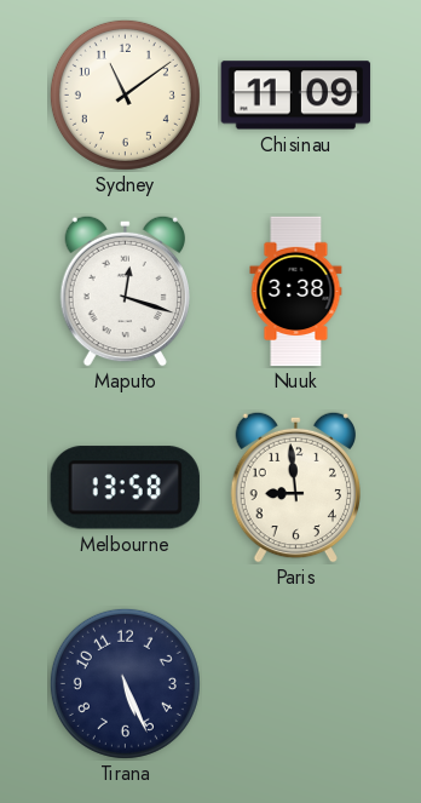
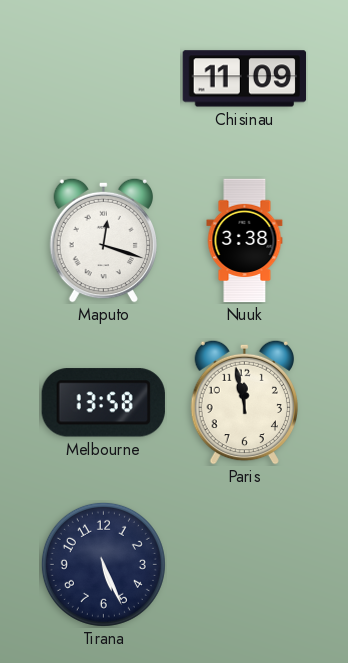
Sydney: 11:09 -> none (125, 94)
Paris: 8:59 -> 11:58 (244, 402)
